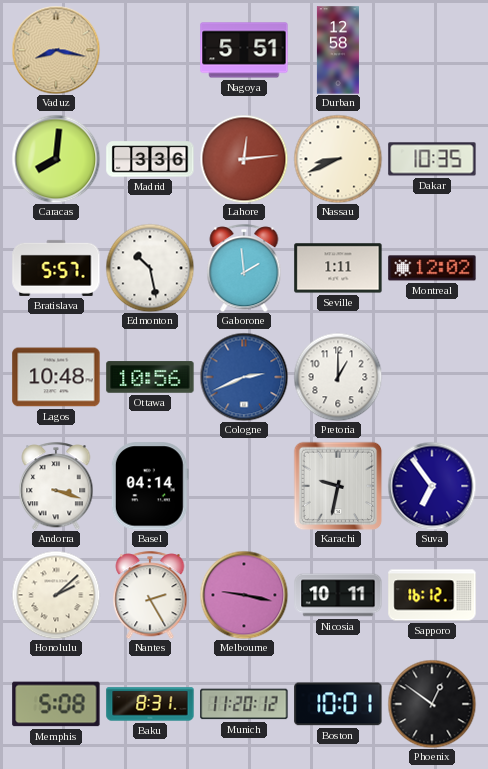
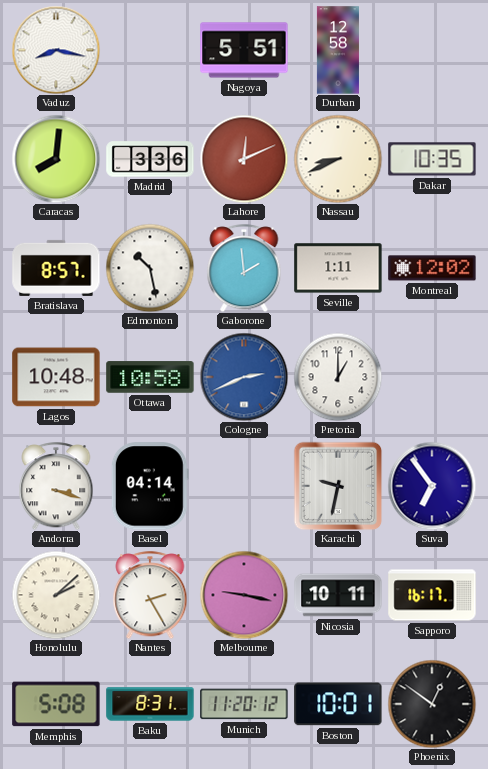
Vaduz dial: champagne -> white (56, 50)
Lahore: 12:14 -> 12:11 (244, 159)
Bratislava: 5:57 -> 8:57 (56, 268)
Ottawa: 10:56 -> 10:58 (150, 377)
Sapporo: 16:12 -> 16:17 (432, 595)
